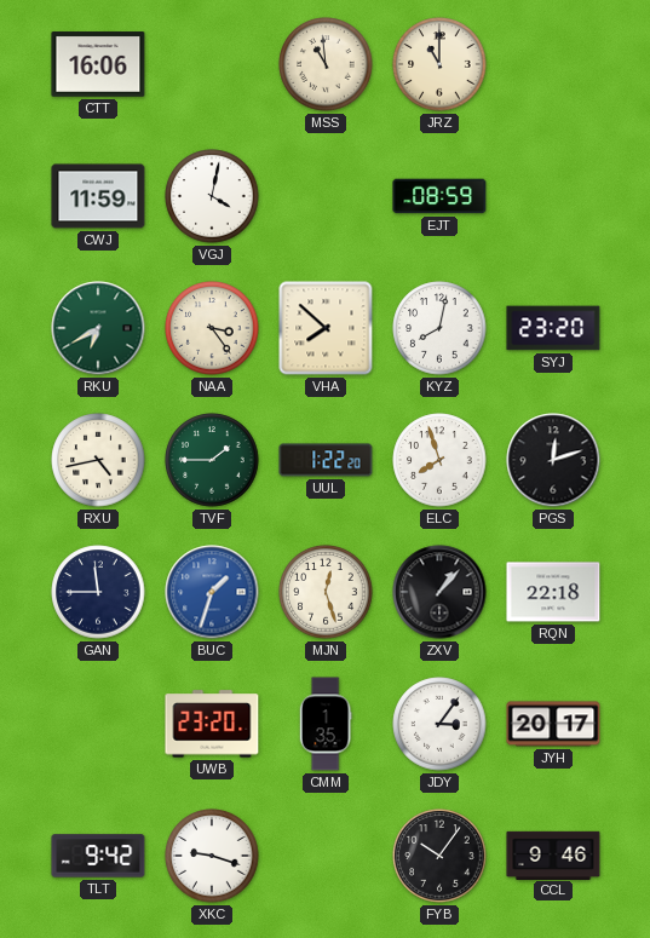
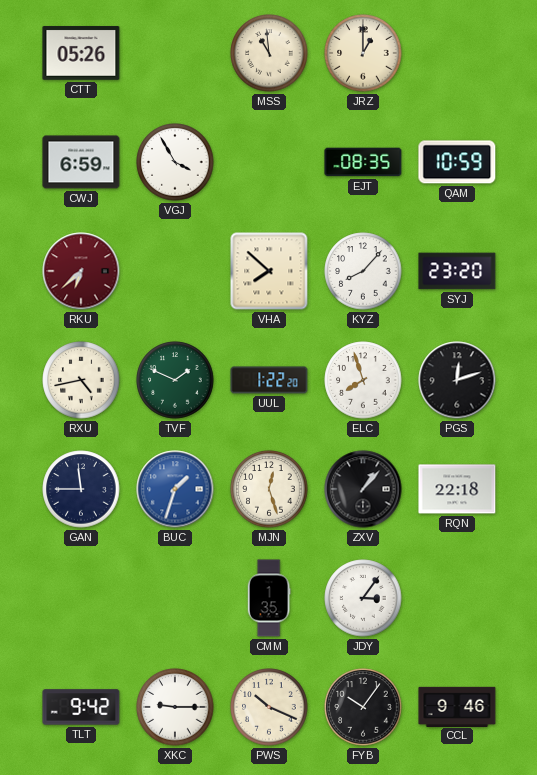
CTT: 16:06 -> 05:26 (81, 53)
JRZ: 11:00 -> 1:00 (363, 53)
CWJ: 11:59 -> 6:59 (81, 162)
VGJ: 4:02 -> 3:55 (175, 162)
EJT: 08:59 -> 08:35 (363, 162)
QAM: none -> 10:59 (457, 162)
RKU: 6:40 -> 6:38 (81, 271)
RKU dial: green -> burgundy (81, 271)
NAA: 3:24 -> none (212, 328)
KYZ: 8:02 -> 8:07 (363, 271)
TVF: 1:45 -> 1:49 (175, 380)
UWB: 23:20 -> none (212, 724)
JYH: 20:17 -> none (553, 724)
XKC: 9:18 -> 9:15 (175, 707)
PWS: none -> 10:19 (269, 707)
